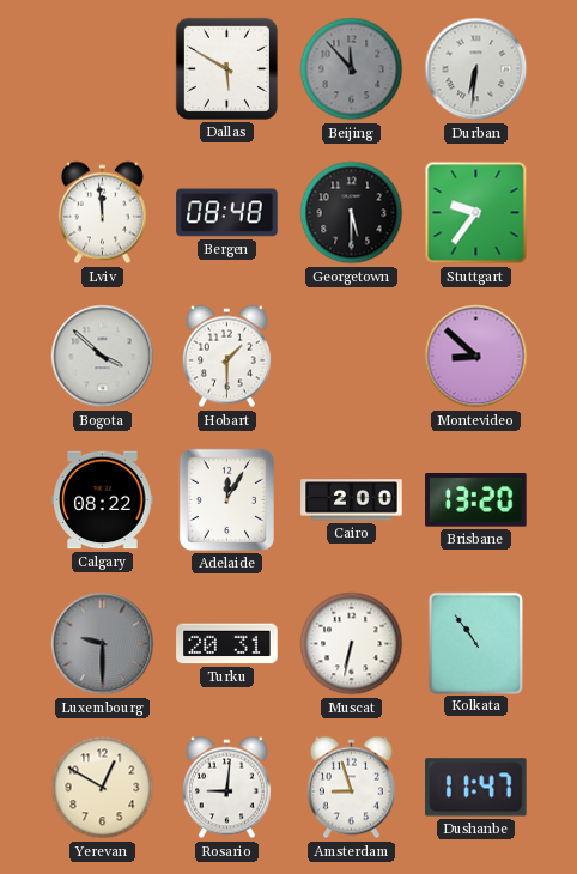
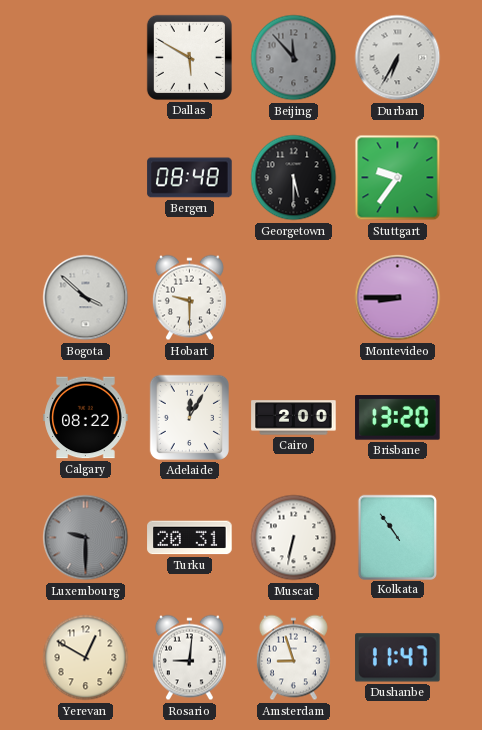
Durban: 6:31 -> 6:35 (398, 58)
Lviv: 11:59 -> none (102, 213)
Hobart: 1:30 -> 9:30 (189, 298)
Montevideo: 8:52 -> 8:45 (398, 298)
